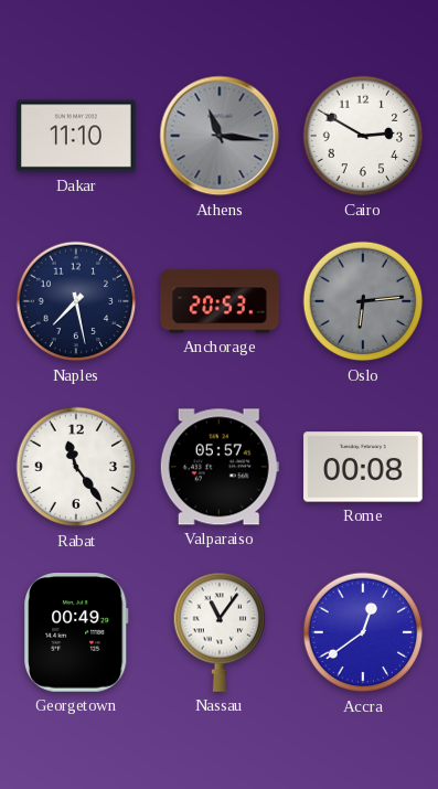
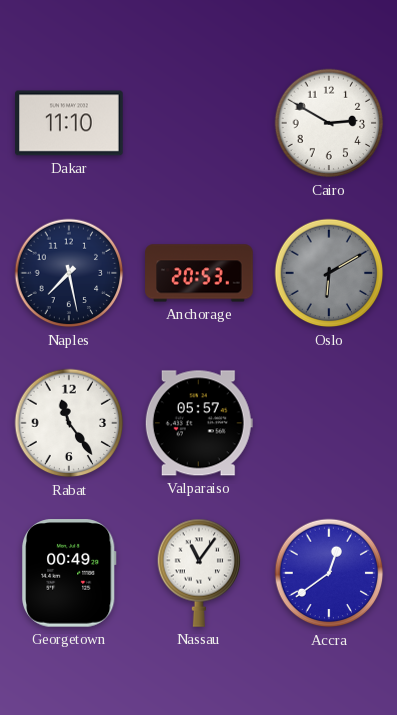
Athens: 11:16 -> none (220, 136)
Oslo: 6:14 -> 6:10 (329, 273)
Rome: 00:08 -> none (363, 467)
